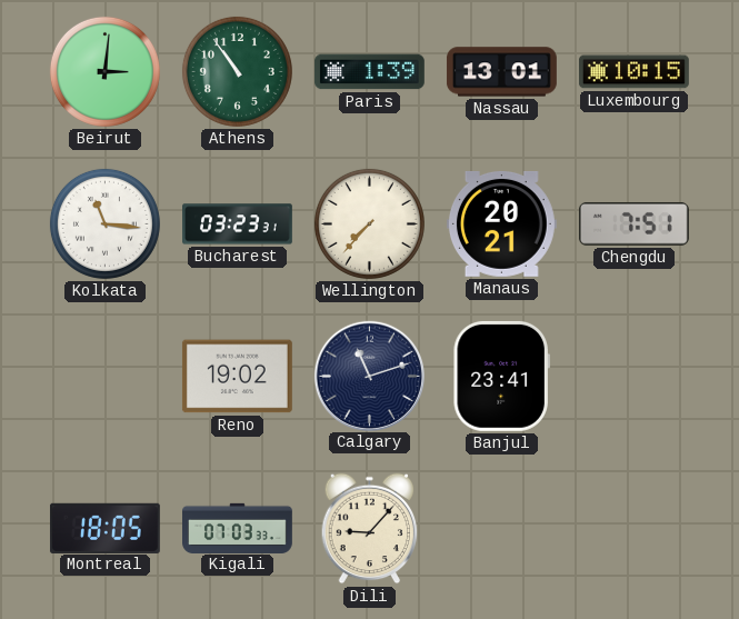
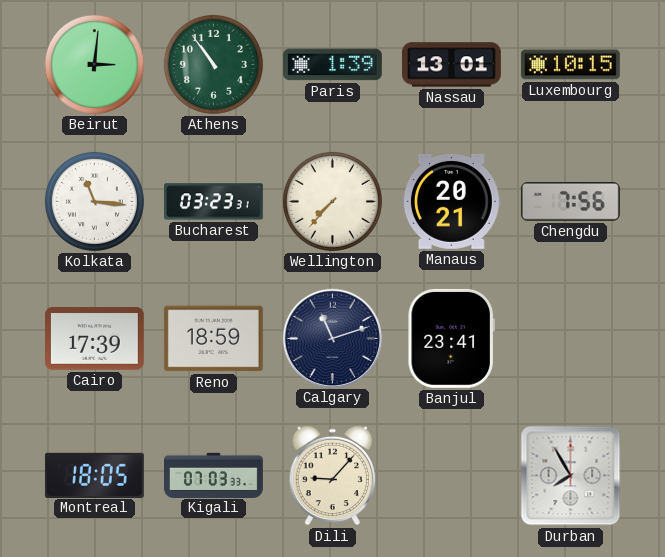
Chengdu: 7:51 -> 7:56 (570, 201)
Cairo: none -> 17:39 (94, 339)
Reno: 19:02 -> 18:59 (213, 339)
Durban: none -> 7:55 (571, 476)
